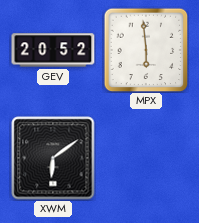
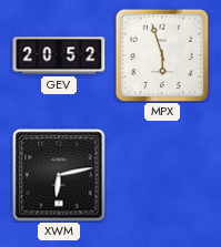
MPX: 5:59 -> 5:57 (162, 55)
XWM: 6:09 -> 6:13 (59, 175)
